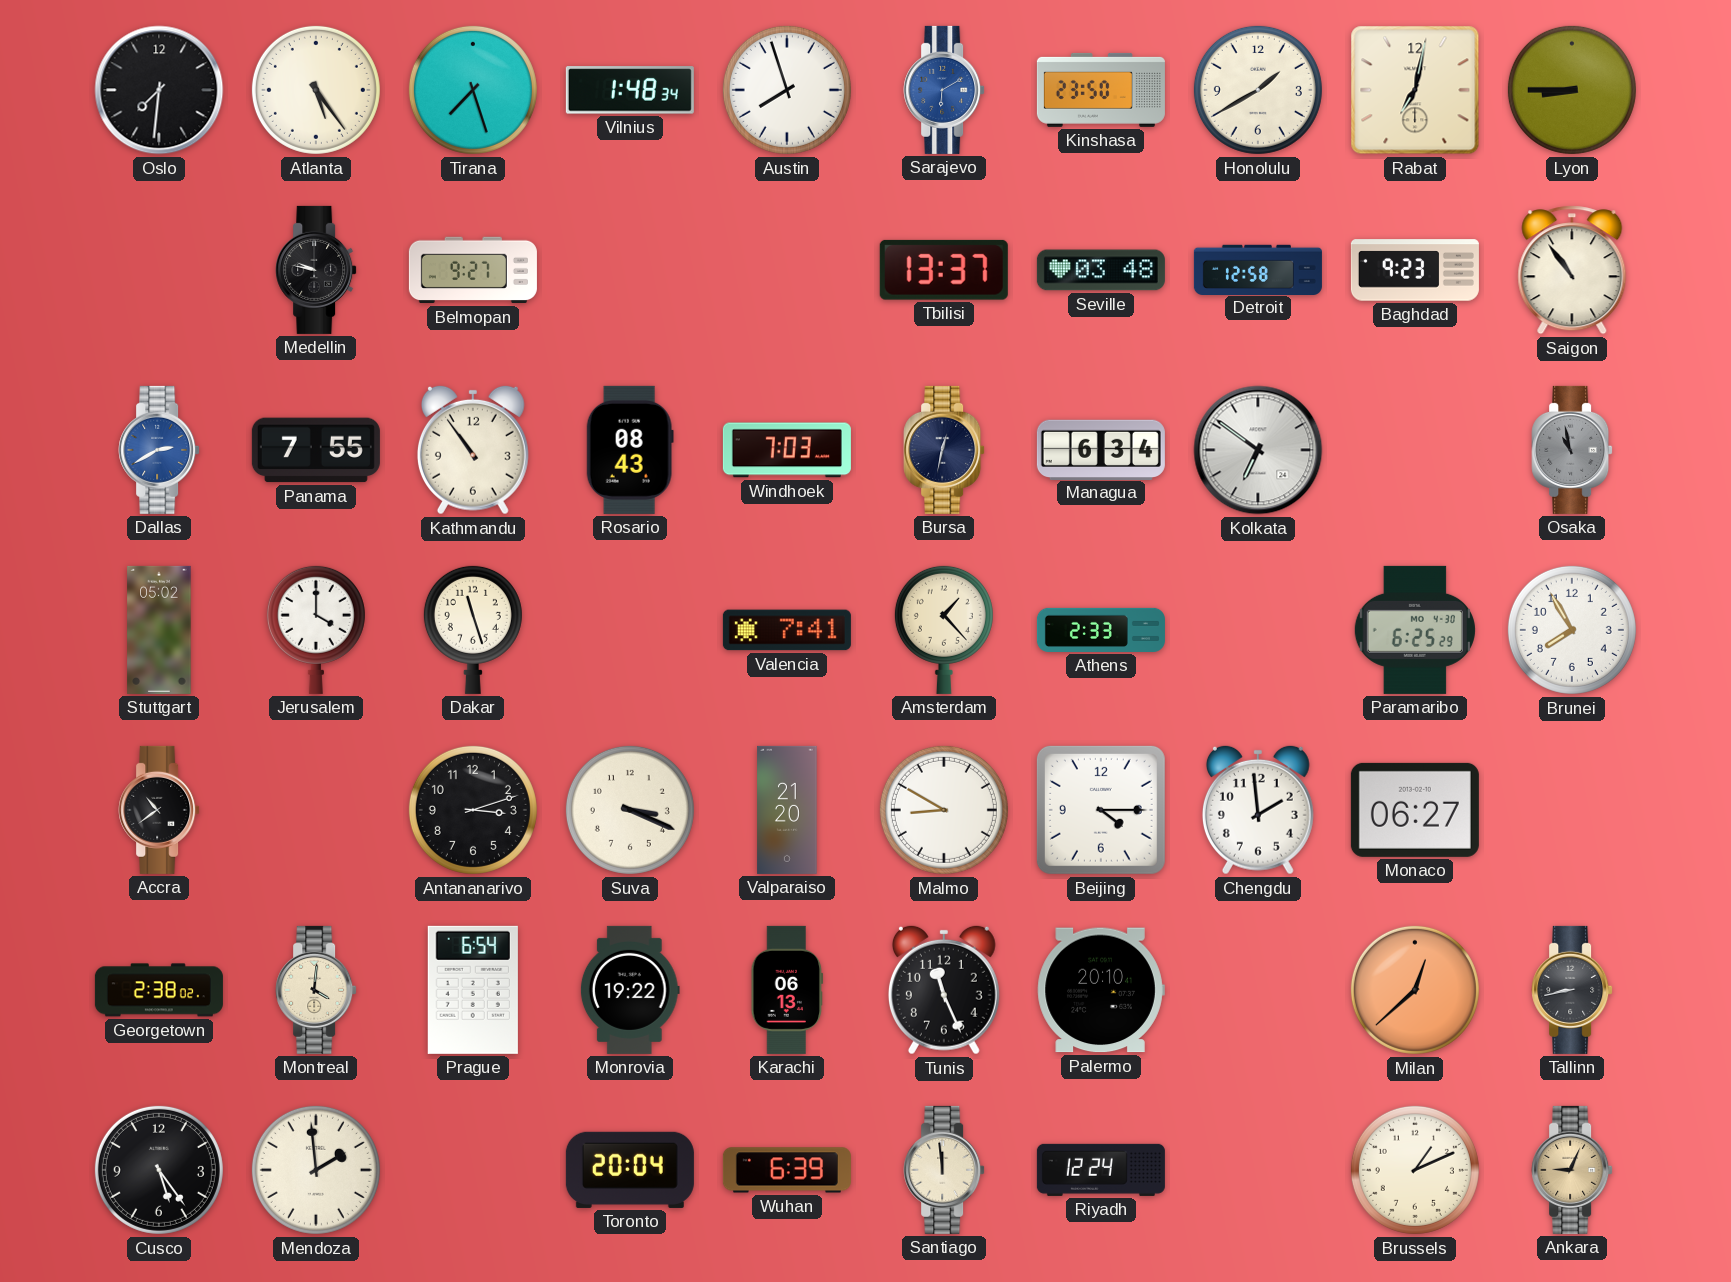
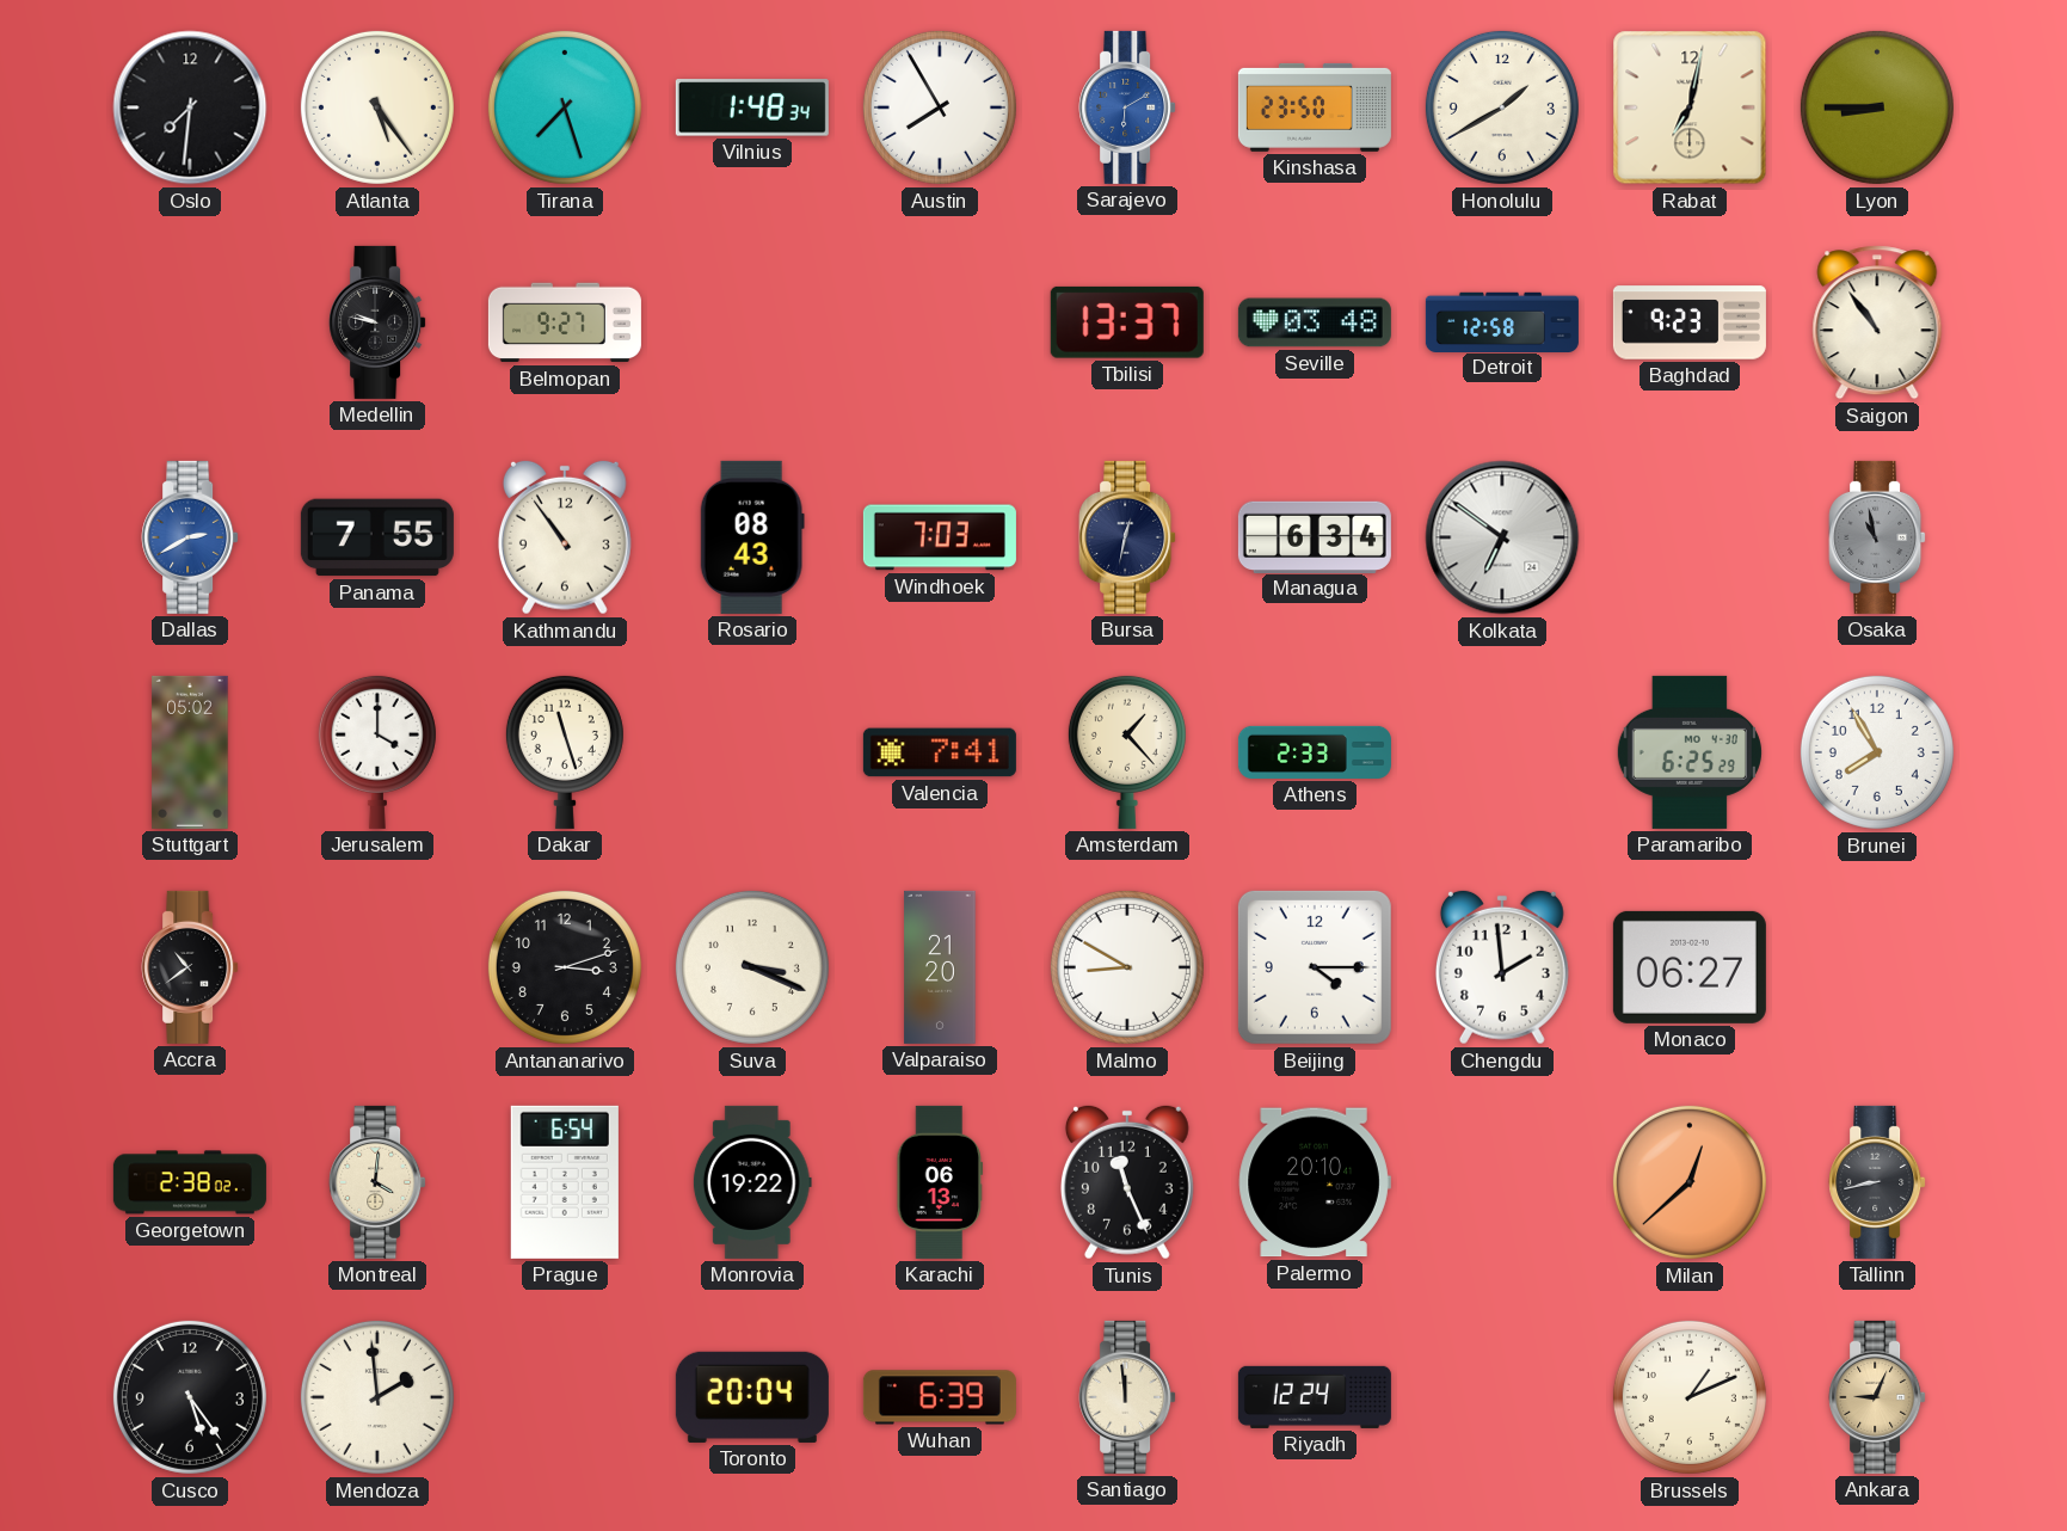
Austin: 7:57 -> 7:55 (940, 107)
